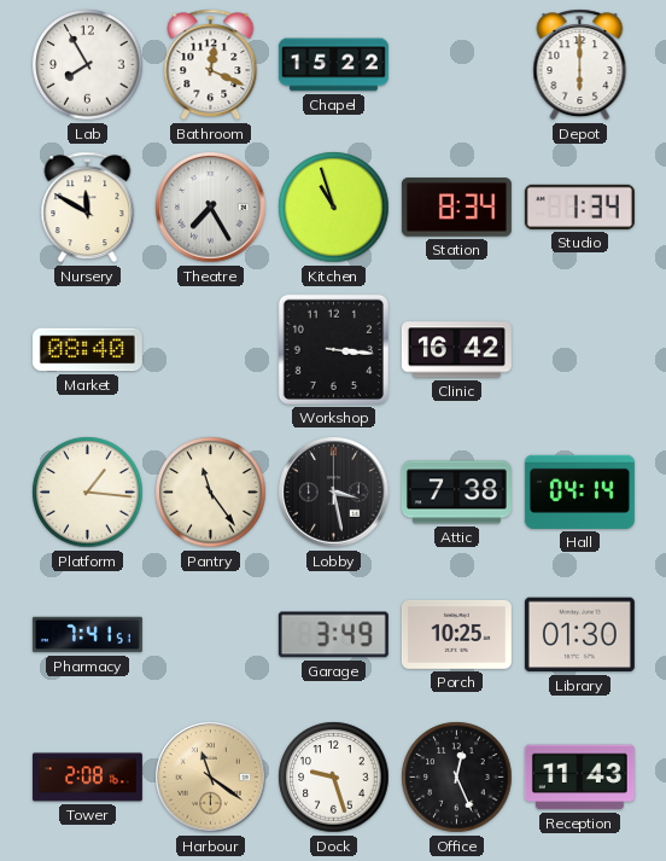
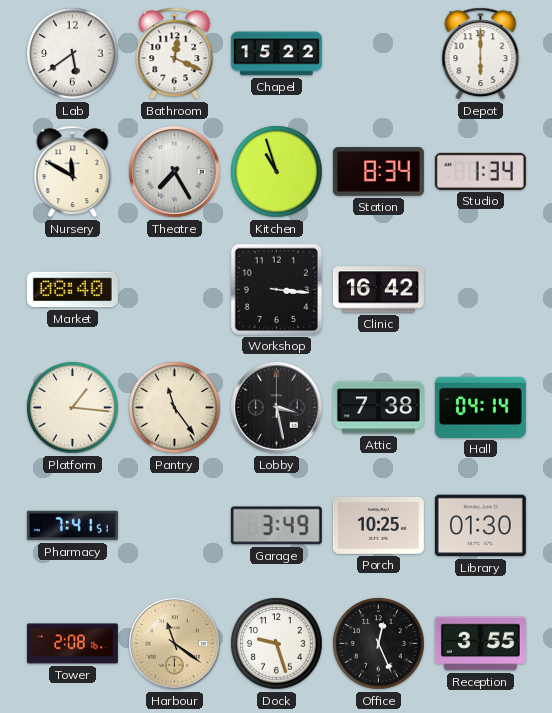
Lab: 7:55 -> 5:39 (73, 54)
Reception: 11:43 -> 3:55 (480, 644)
